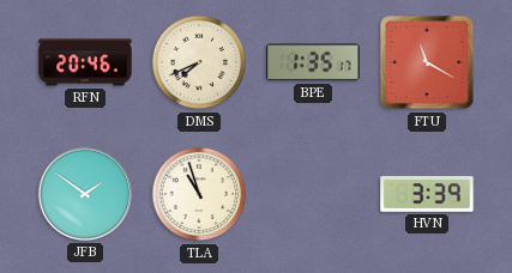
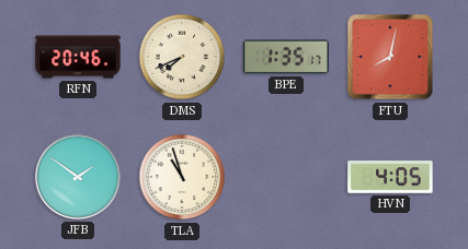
FTU: 11:20 -> 8:02 (390, 57)
HVN: 3:39 -> 4:05 (390, 177)
